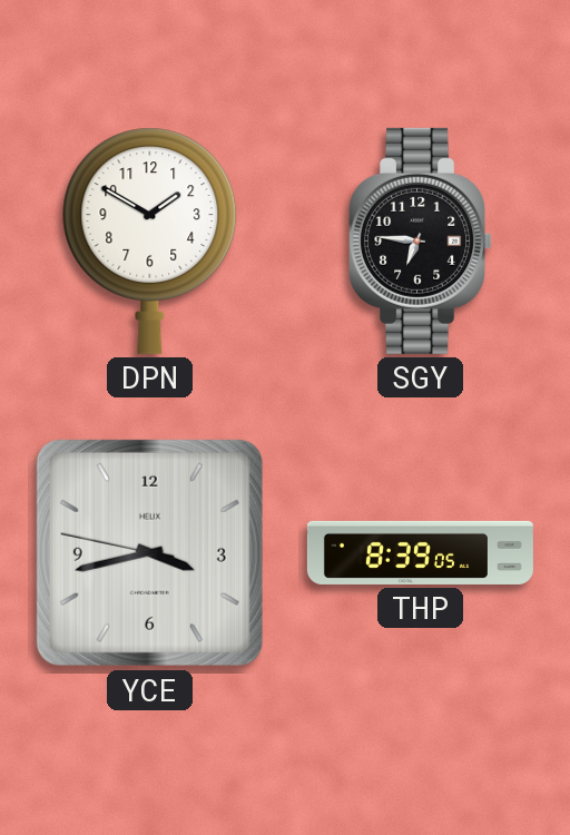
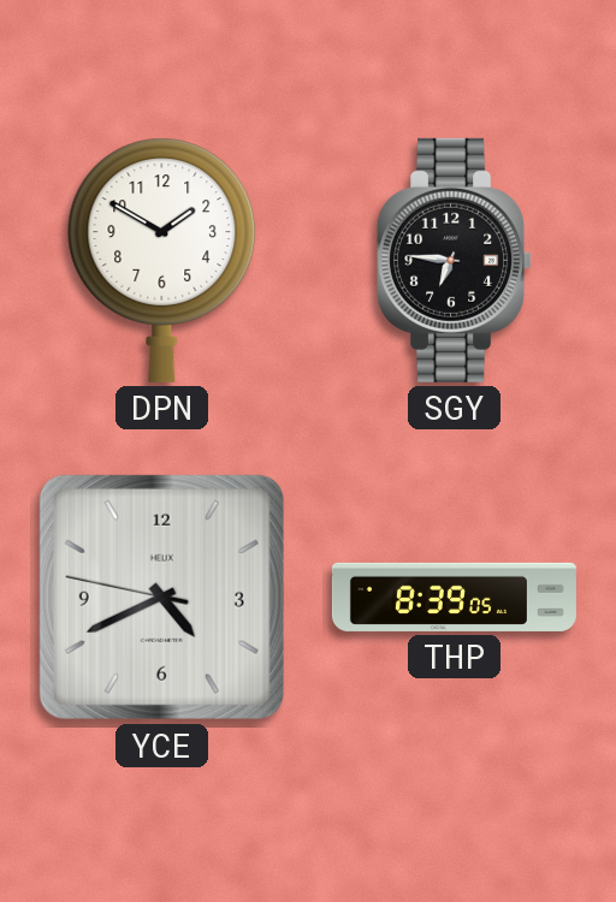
YCE: 3:42 -> 4:40 (161, 597)
